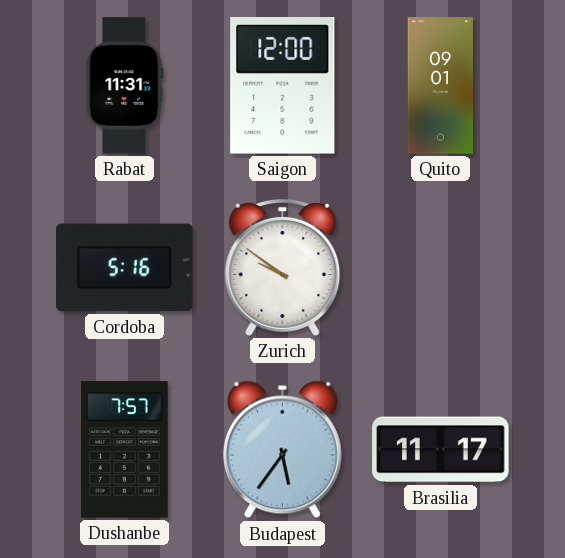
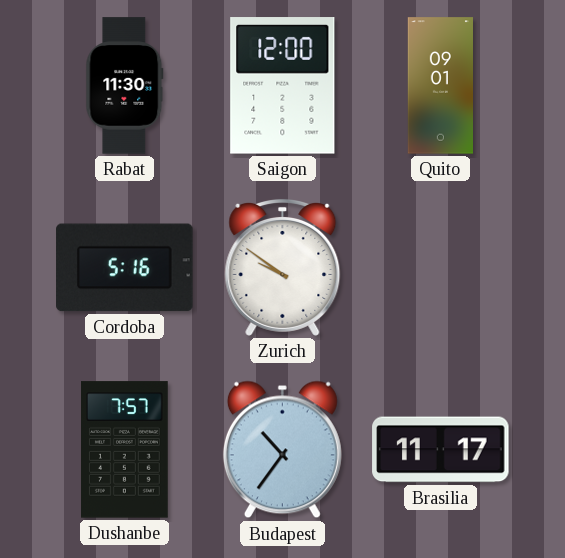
Rabat: 11:31 -> 11:30 (125, 86)
Budapest: 5:36 -> 10:36 (282, 450)
